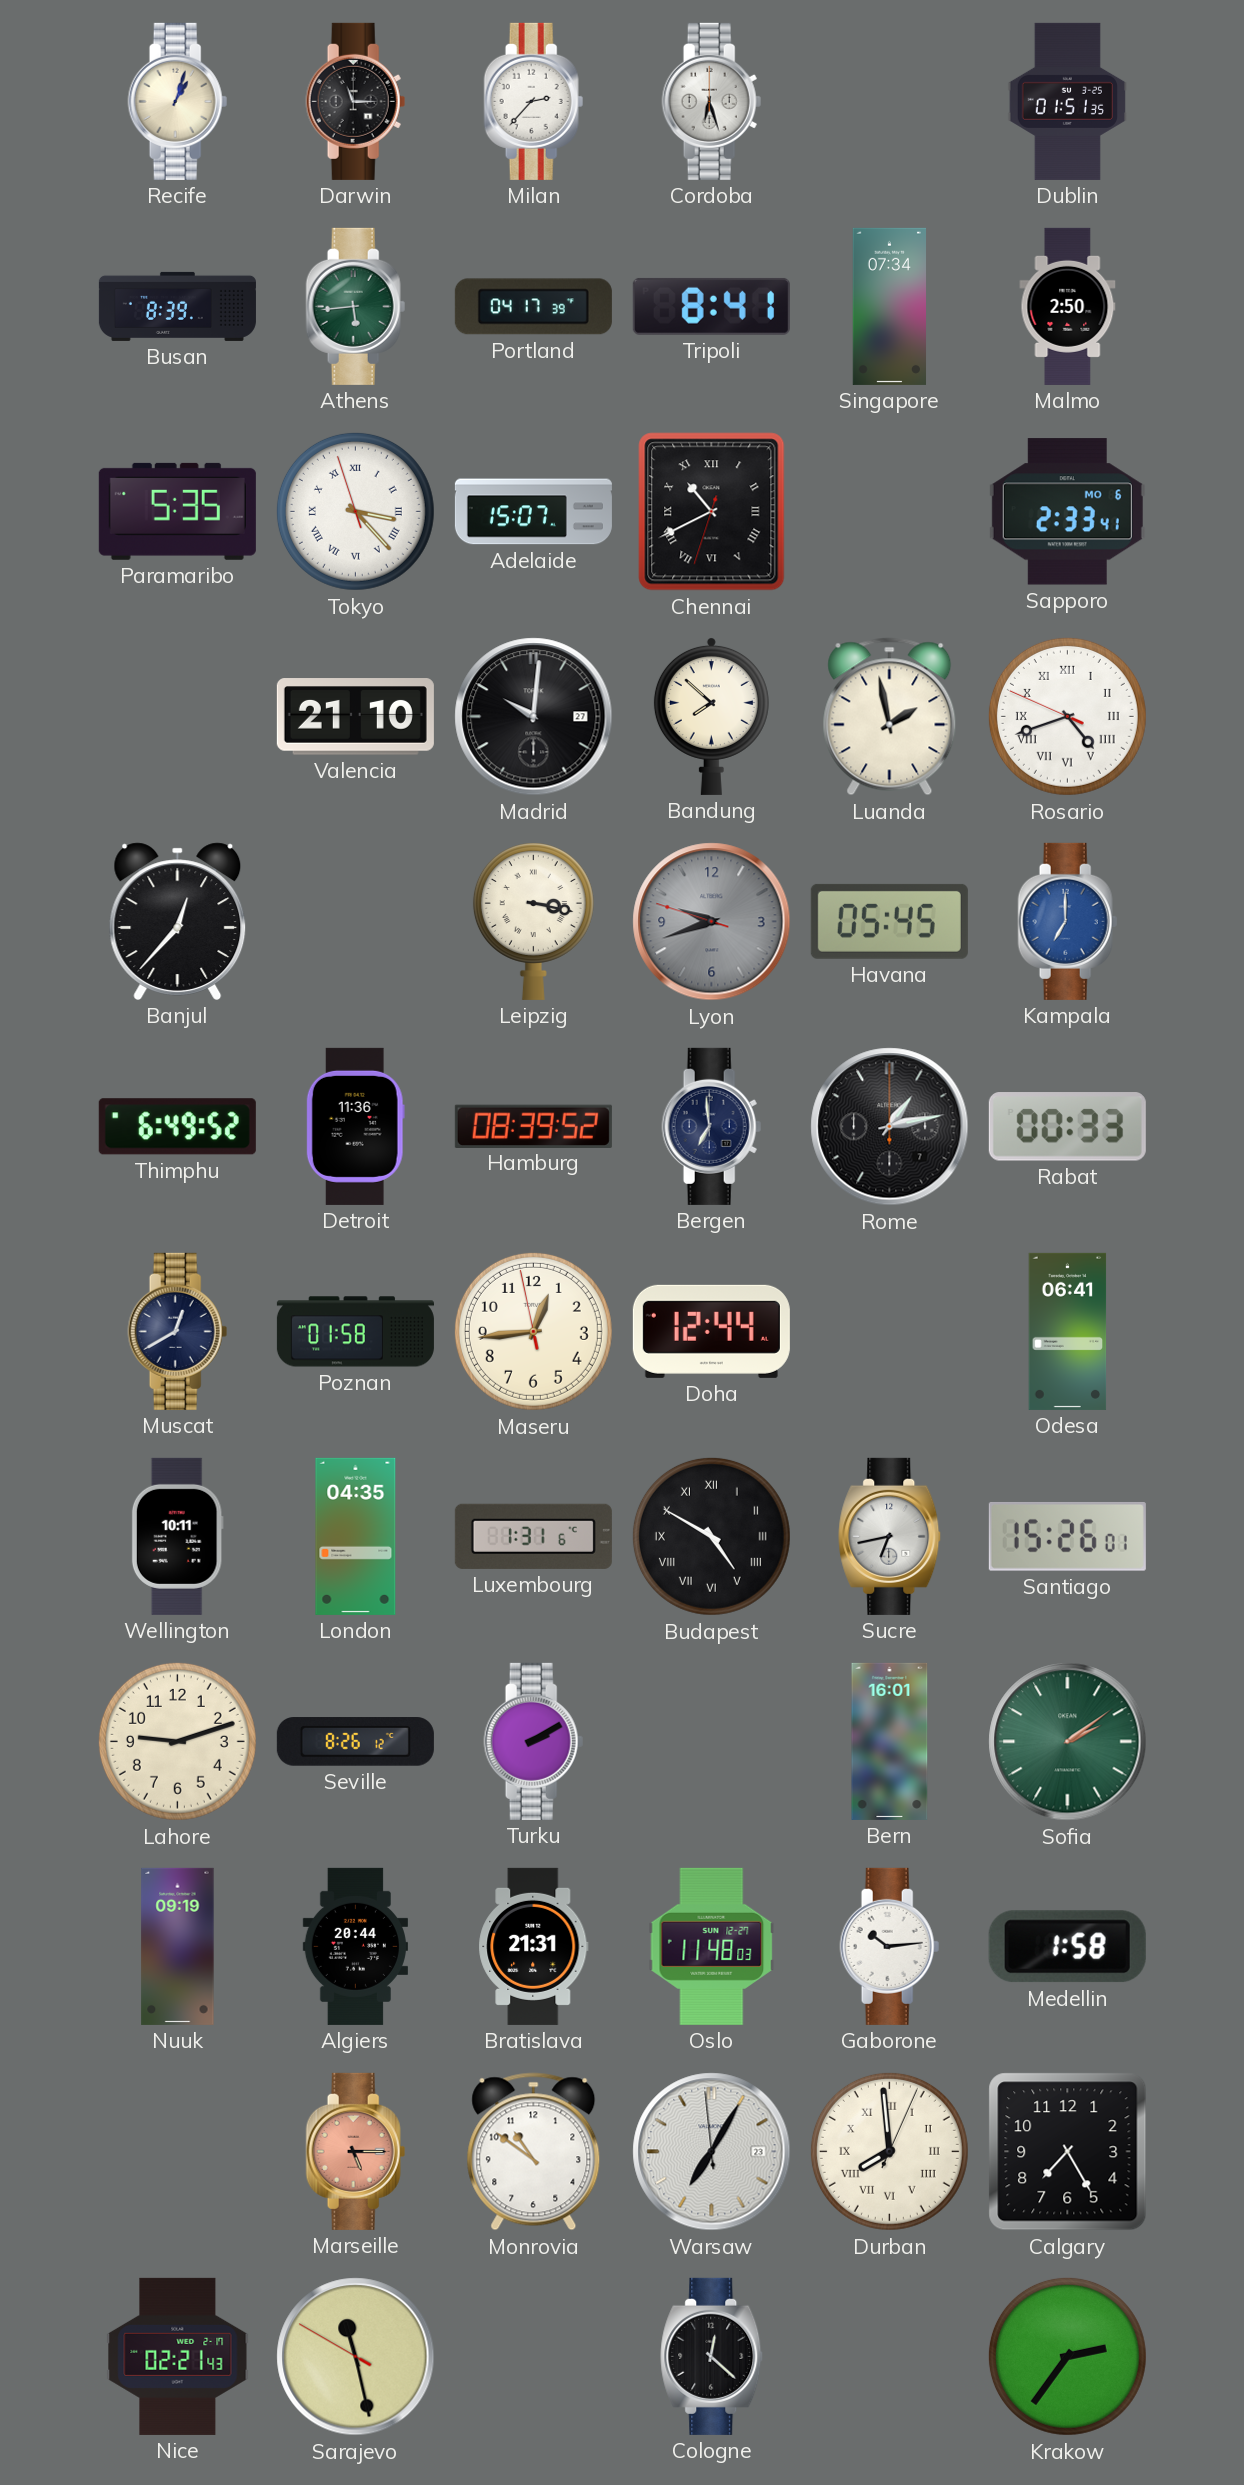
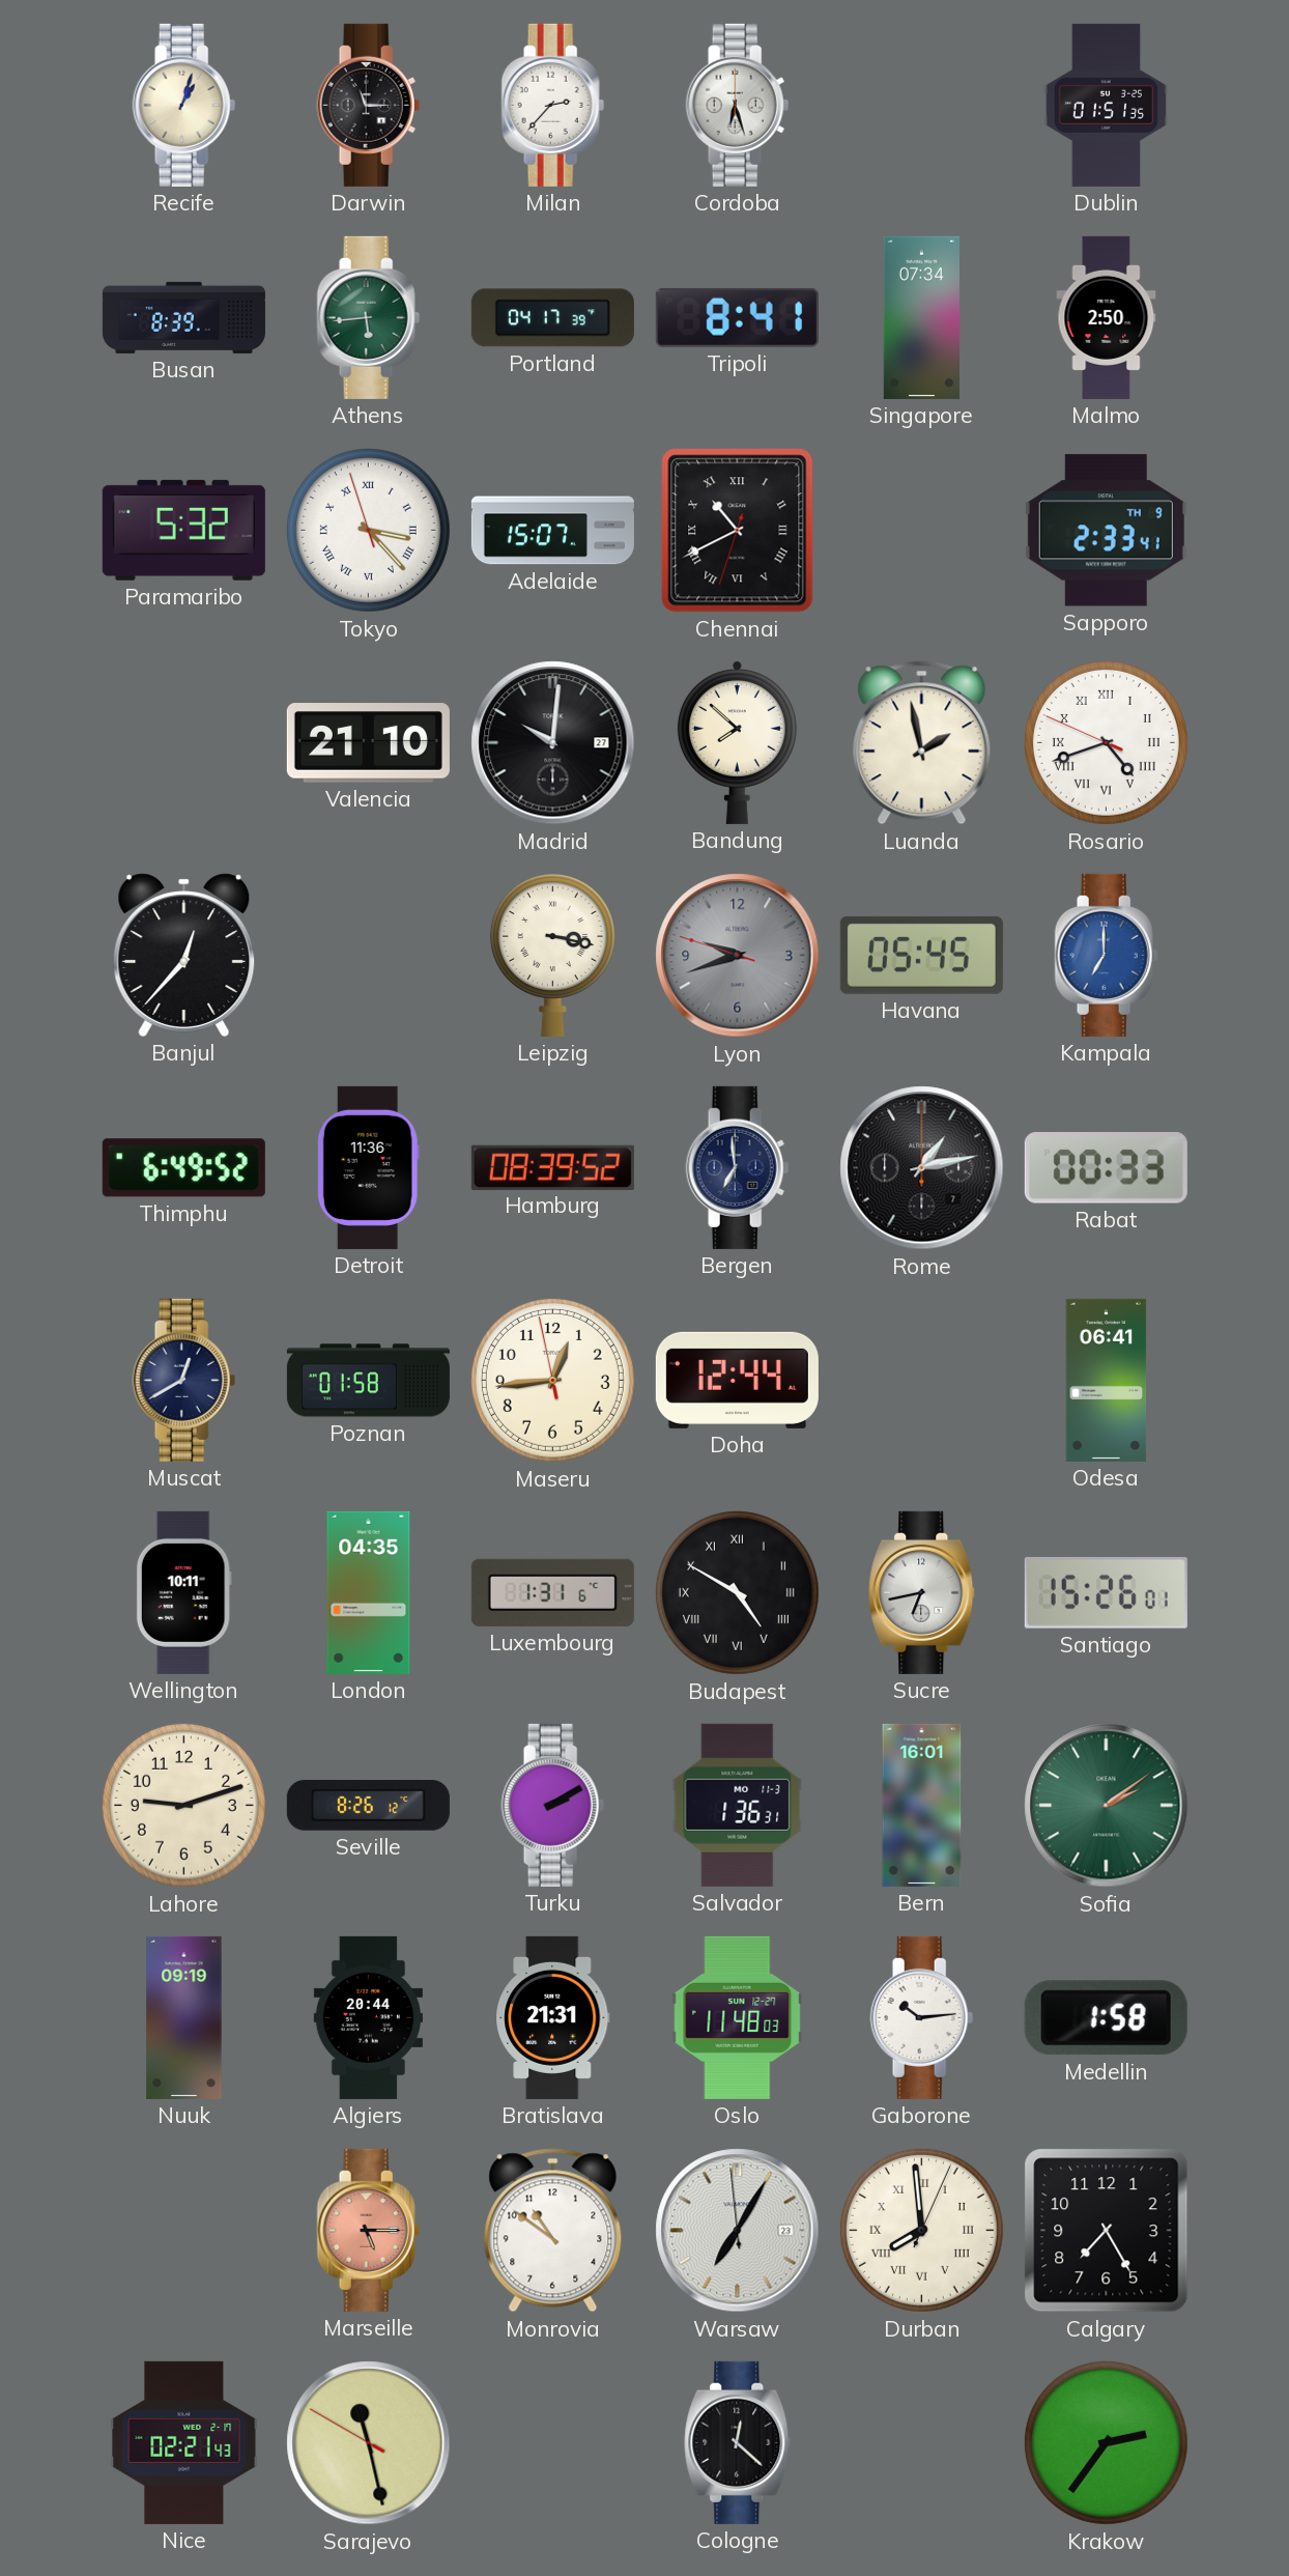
Paramaribo: 5:35 -> 5:32 (183, 530)
Sapporo date: MO 6 -> TH 9 (1106, 531)
Salvador: none -> 1:36 (738, 1805)
